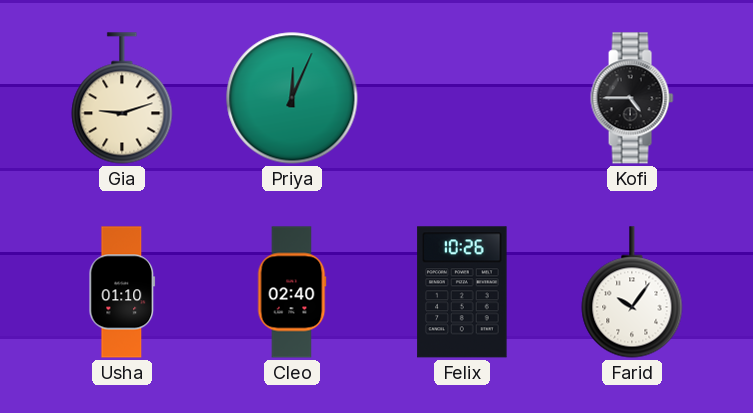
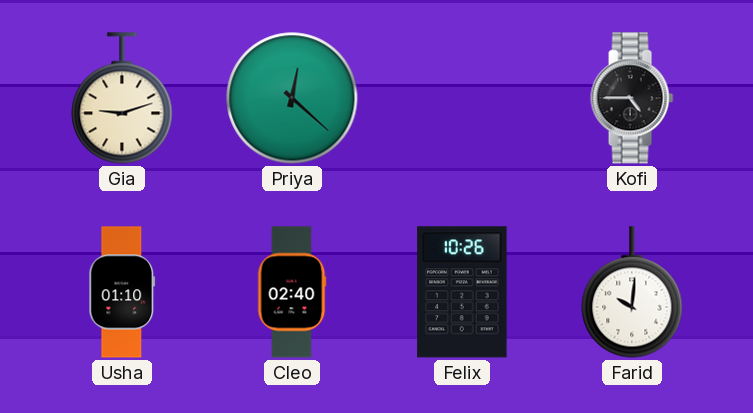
Priya: 12:04 -> 12:22 (292, 98)
Farid: 10:06 -> 10:01 (632, 292)
